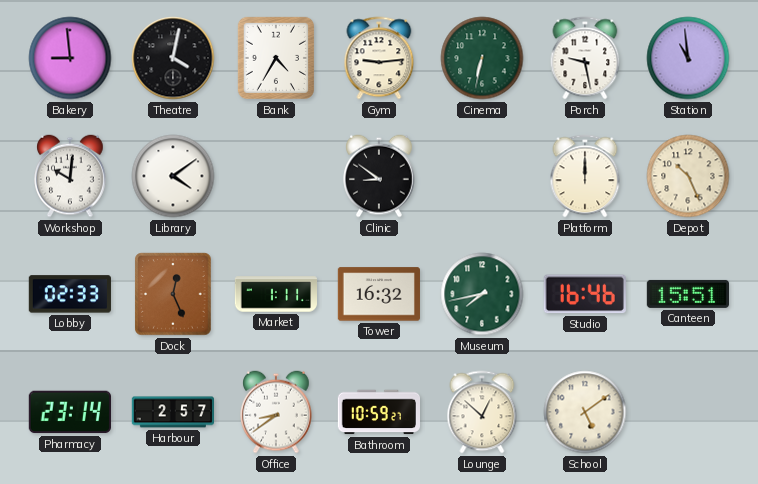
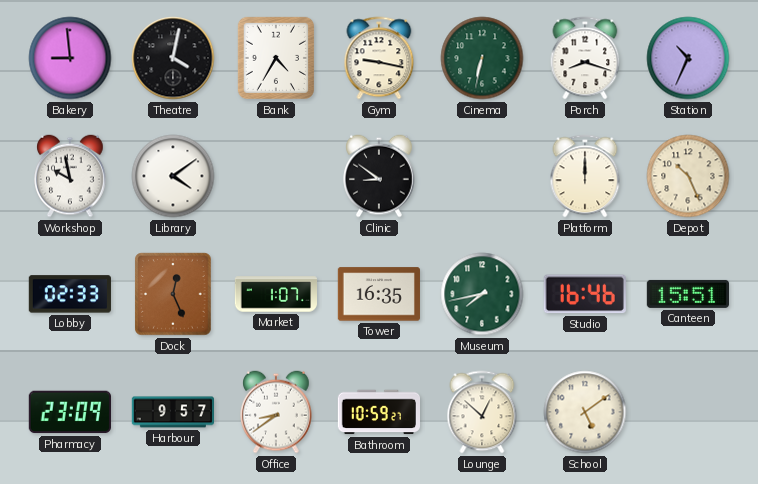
Gym: 9:14 -> 9:17 (379, 58)
Porch: 9:28 -> 8:18 (585, 58)
Station: 10:59 -> 10:34 (688, 58)
Workshop: 10:01 -> 9:58 (70, 176)
Market: 1:11 -> 1:07 (276, 294)
Tower: 16:32 -> 16:35 (378, 294)
Pharmacy: 23:14 -> 23:09 (70, 412)
Harbour: 2:57 -> 9:57 (172, 412)
